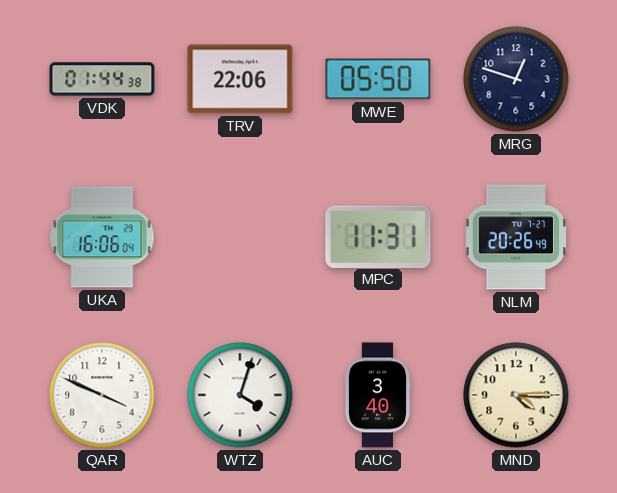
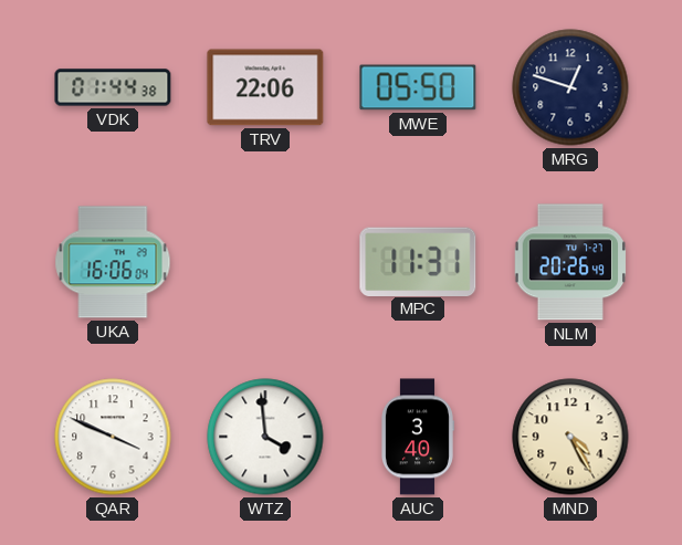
WTZ: 4:03 -> 3:59 (265, 437)
MND: 4:15 -> 4:25 (570, 437)
